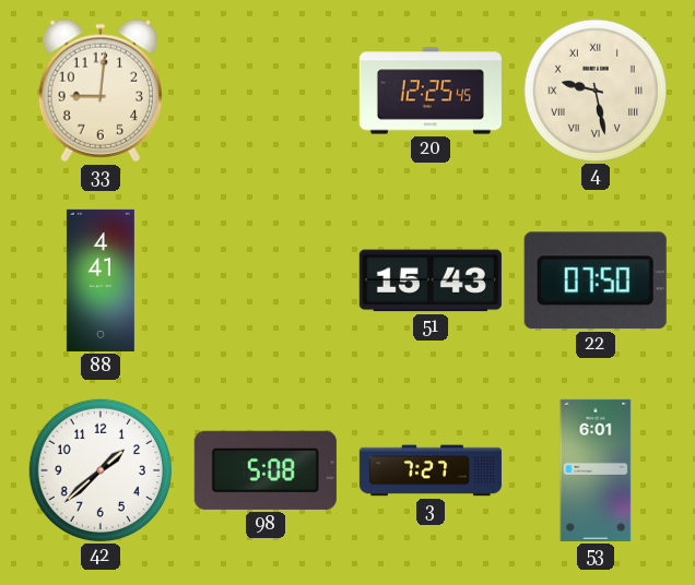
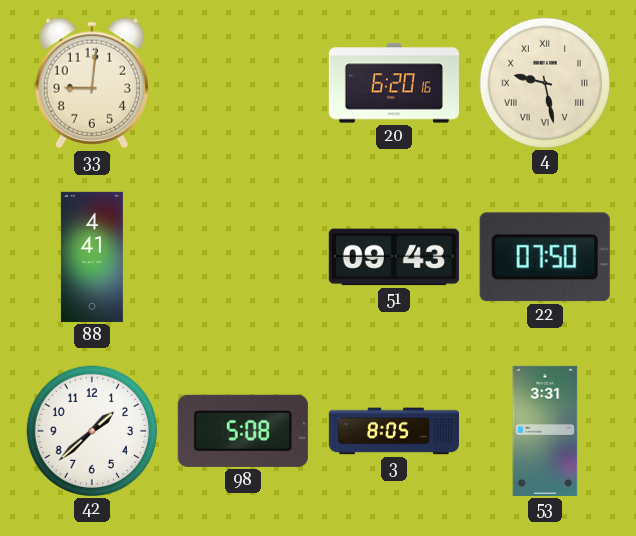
20: 12:25 -> 6:20 (394, 83)
51: 15:43 -> 09:43 (394, 257)
3: 7:27 -> 8:05 (394, 431)
53: 6:01 -> 3:31 (545, 431)
